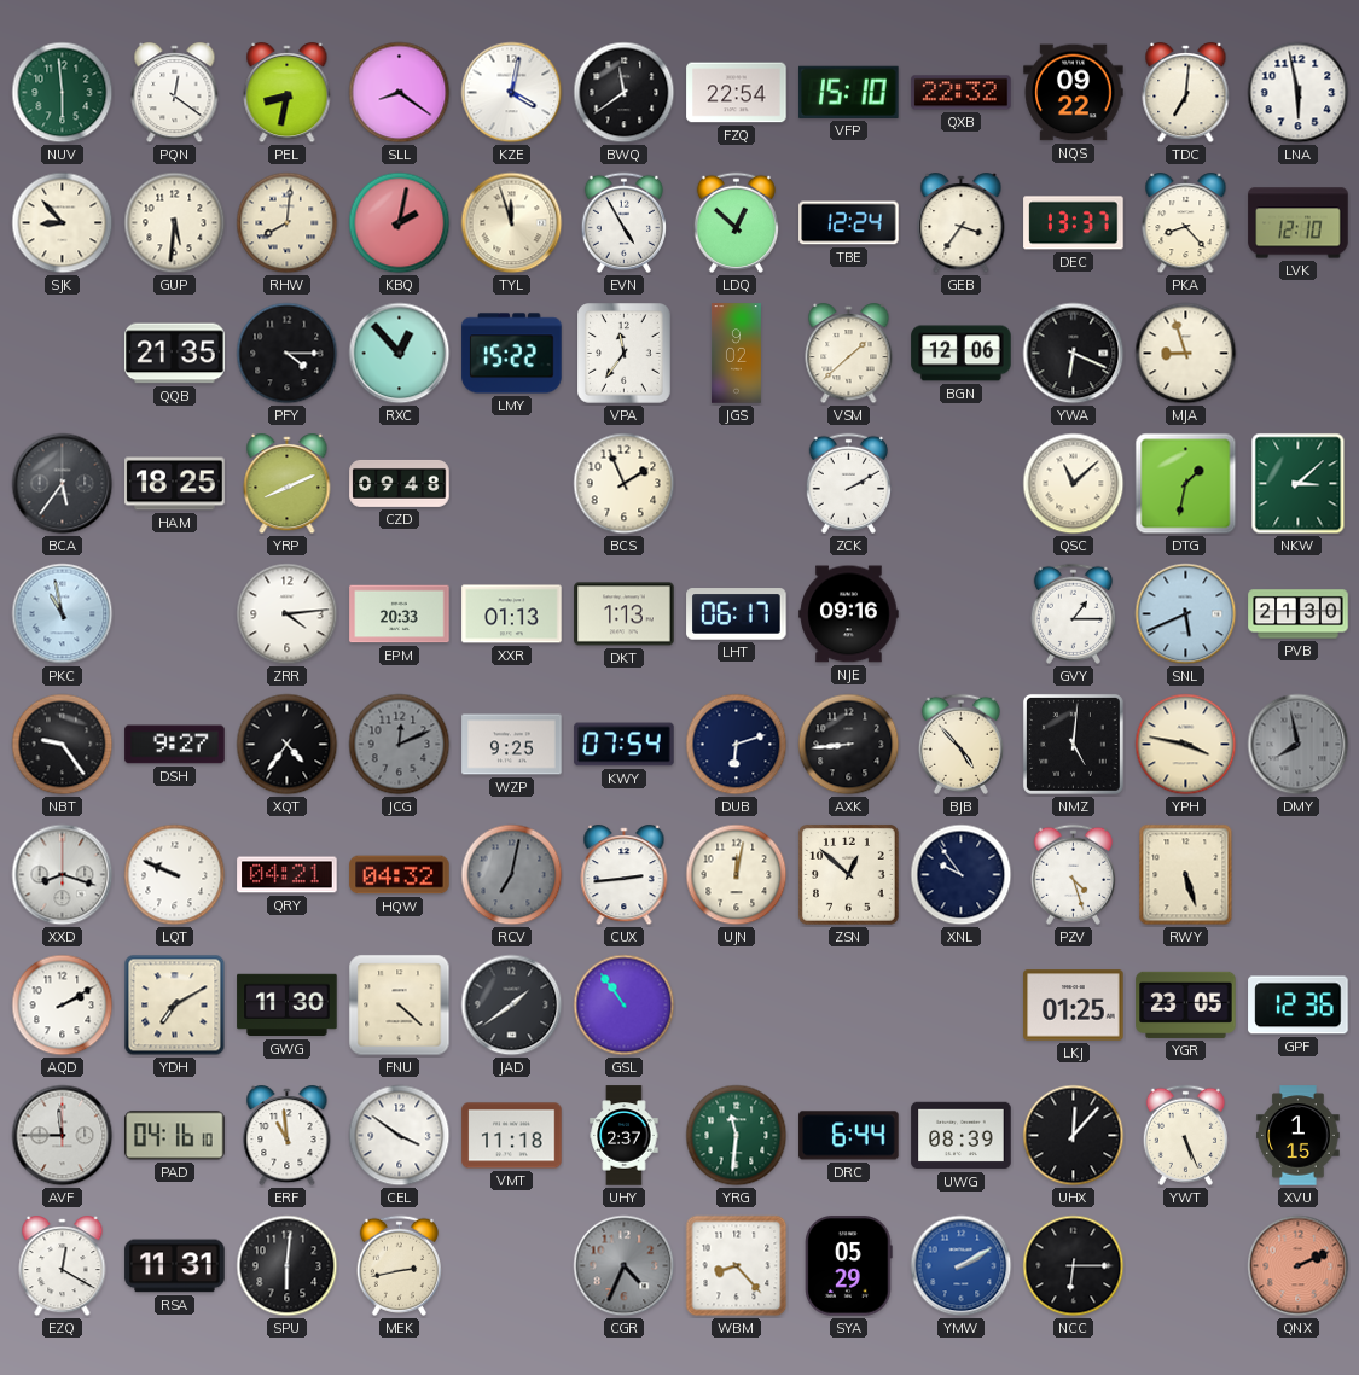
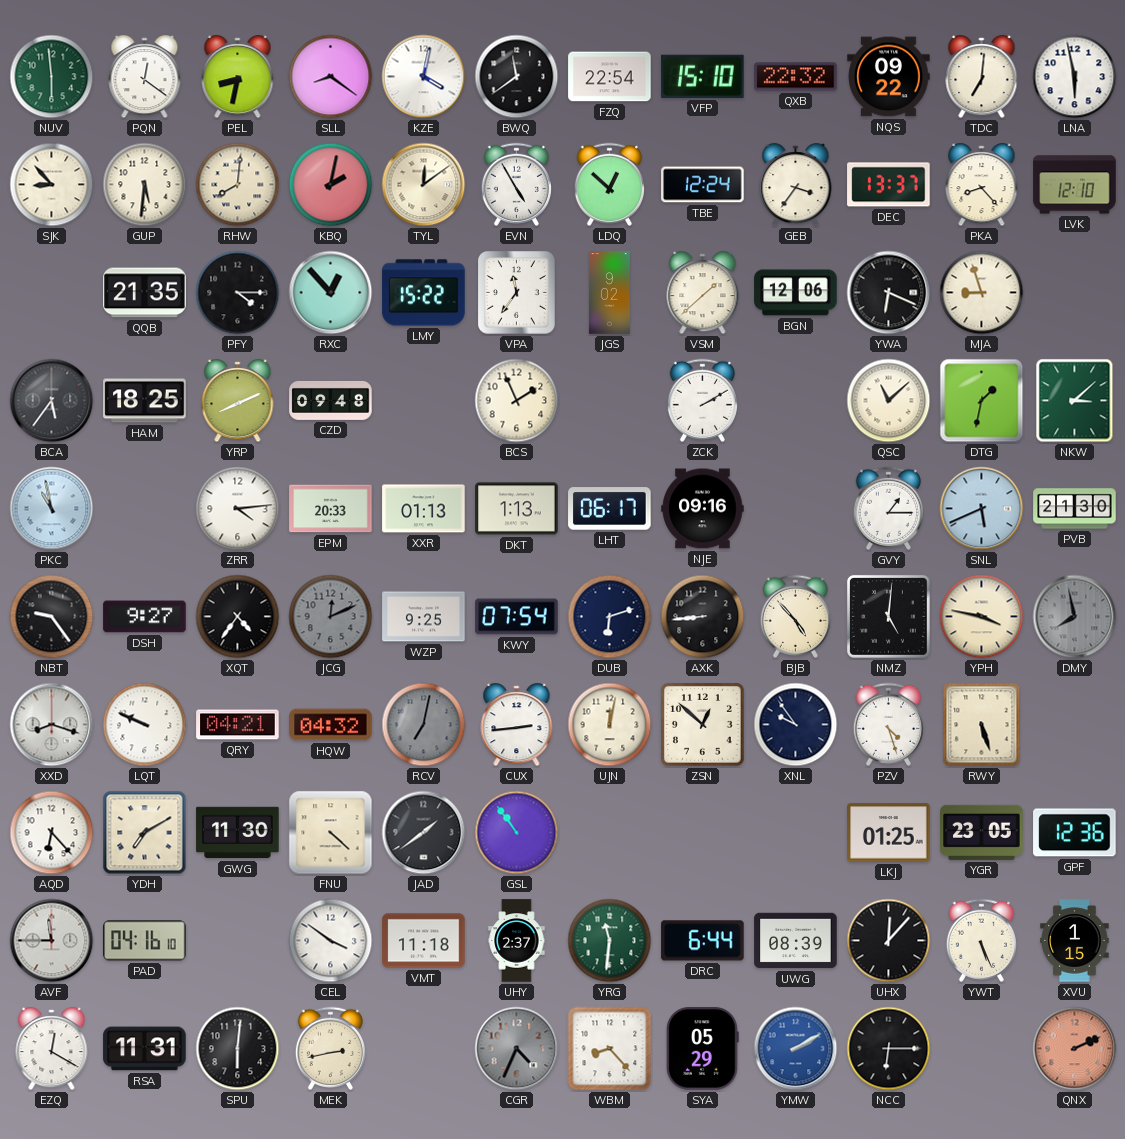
TYL: 11:57 -> 12:09 (424, 185)
AQD: 2:10 -> 6:23 (52, 833)
ERF: 10:59 -> none (288, 1136)
